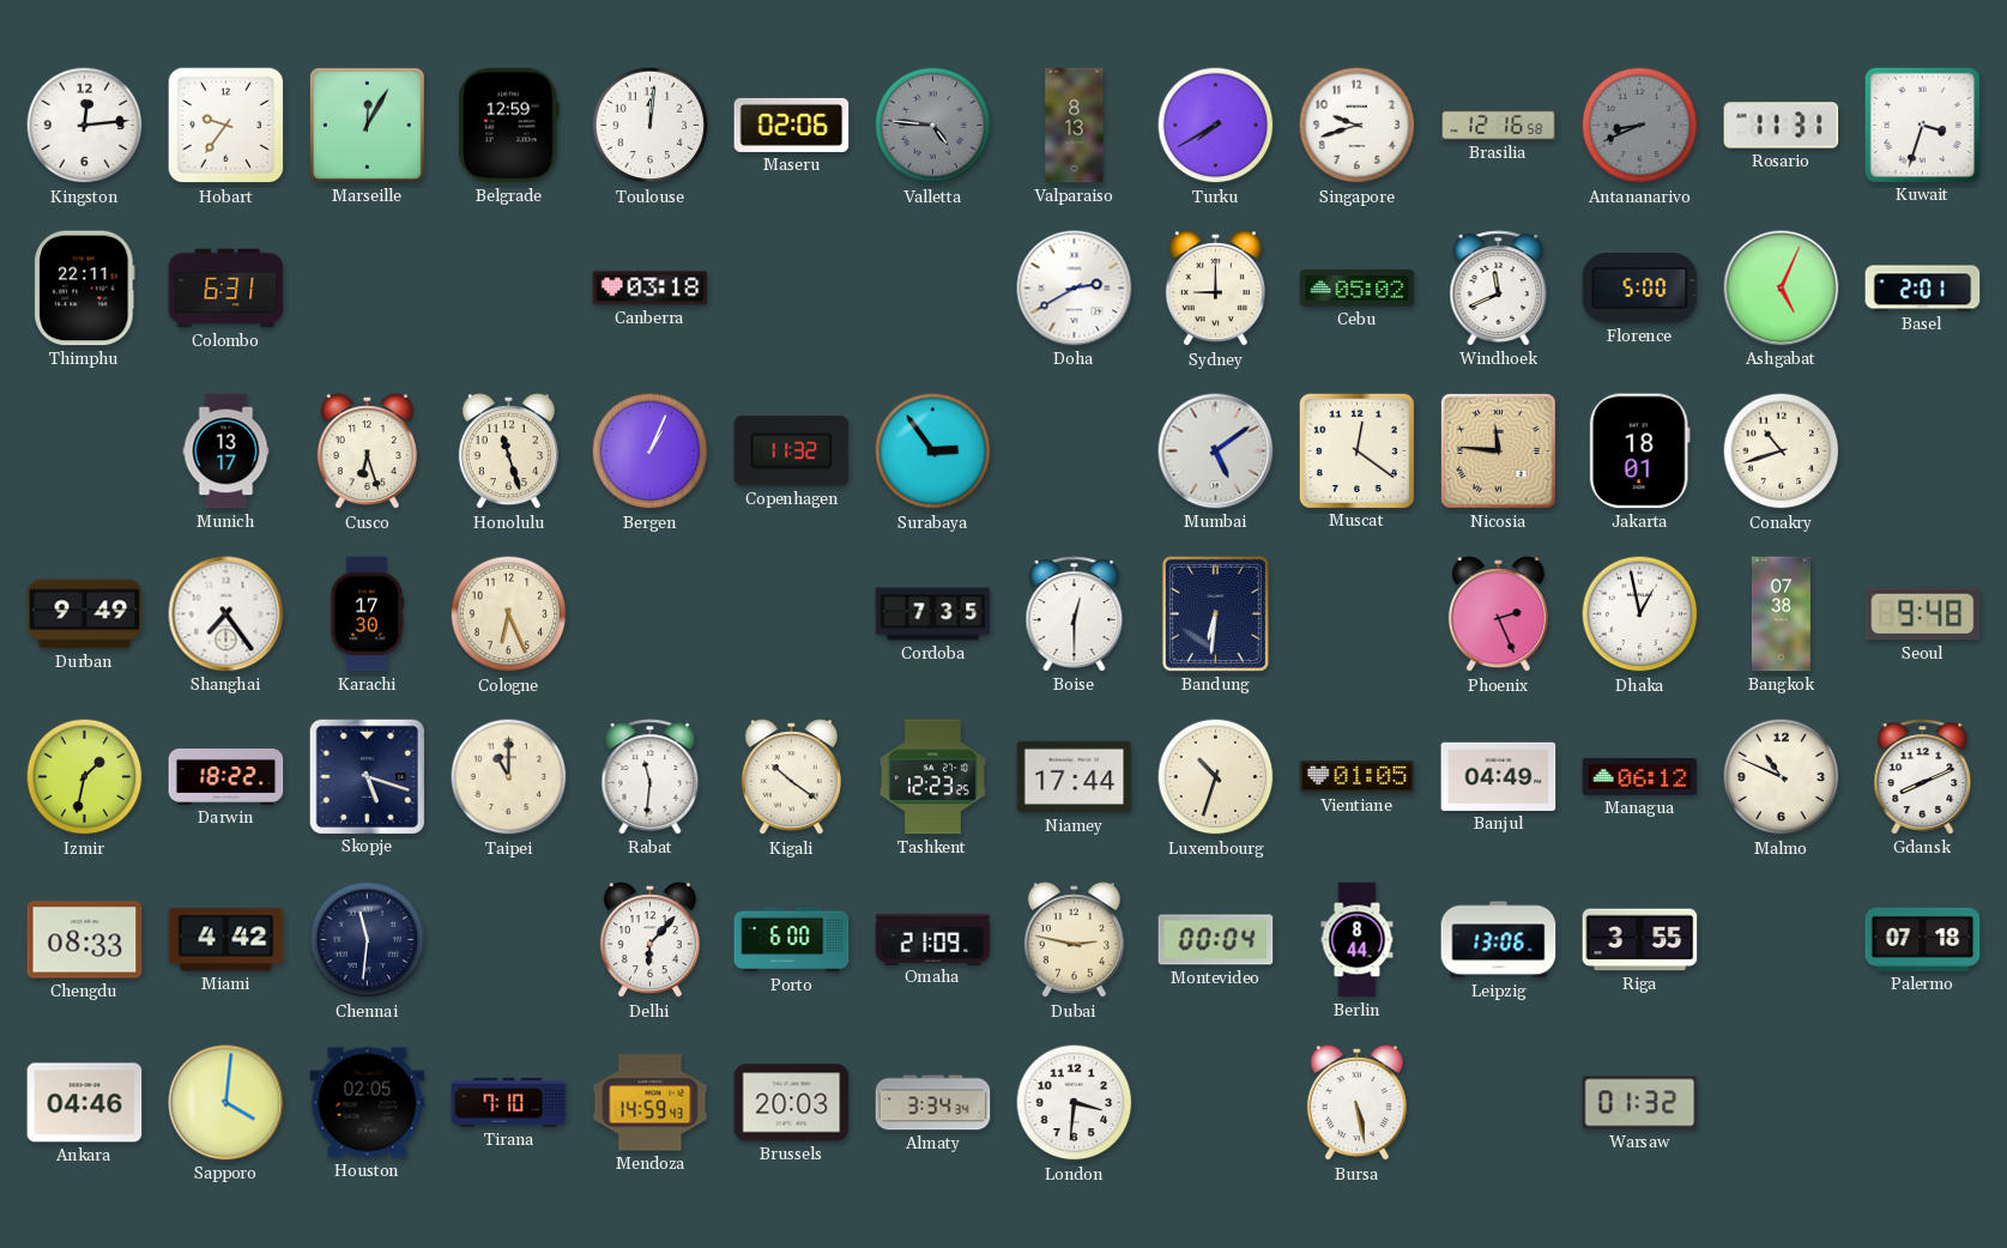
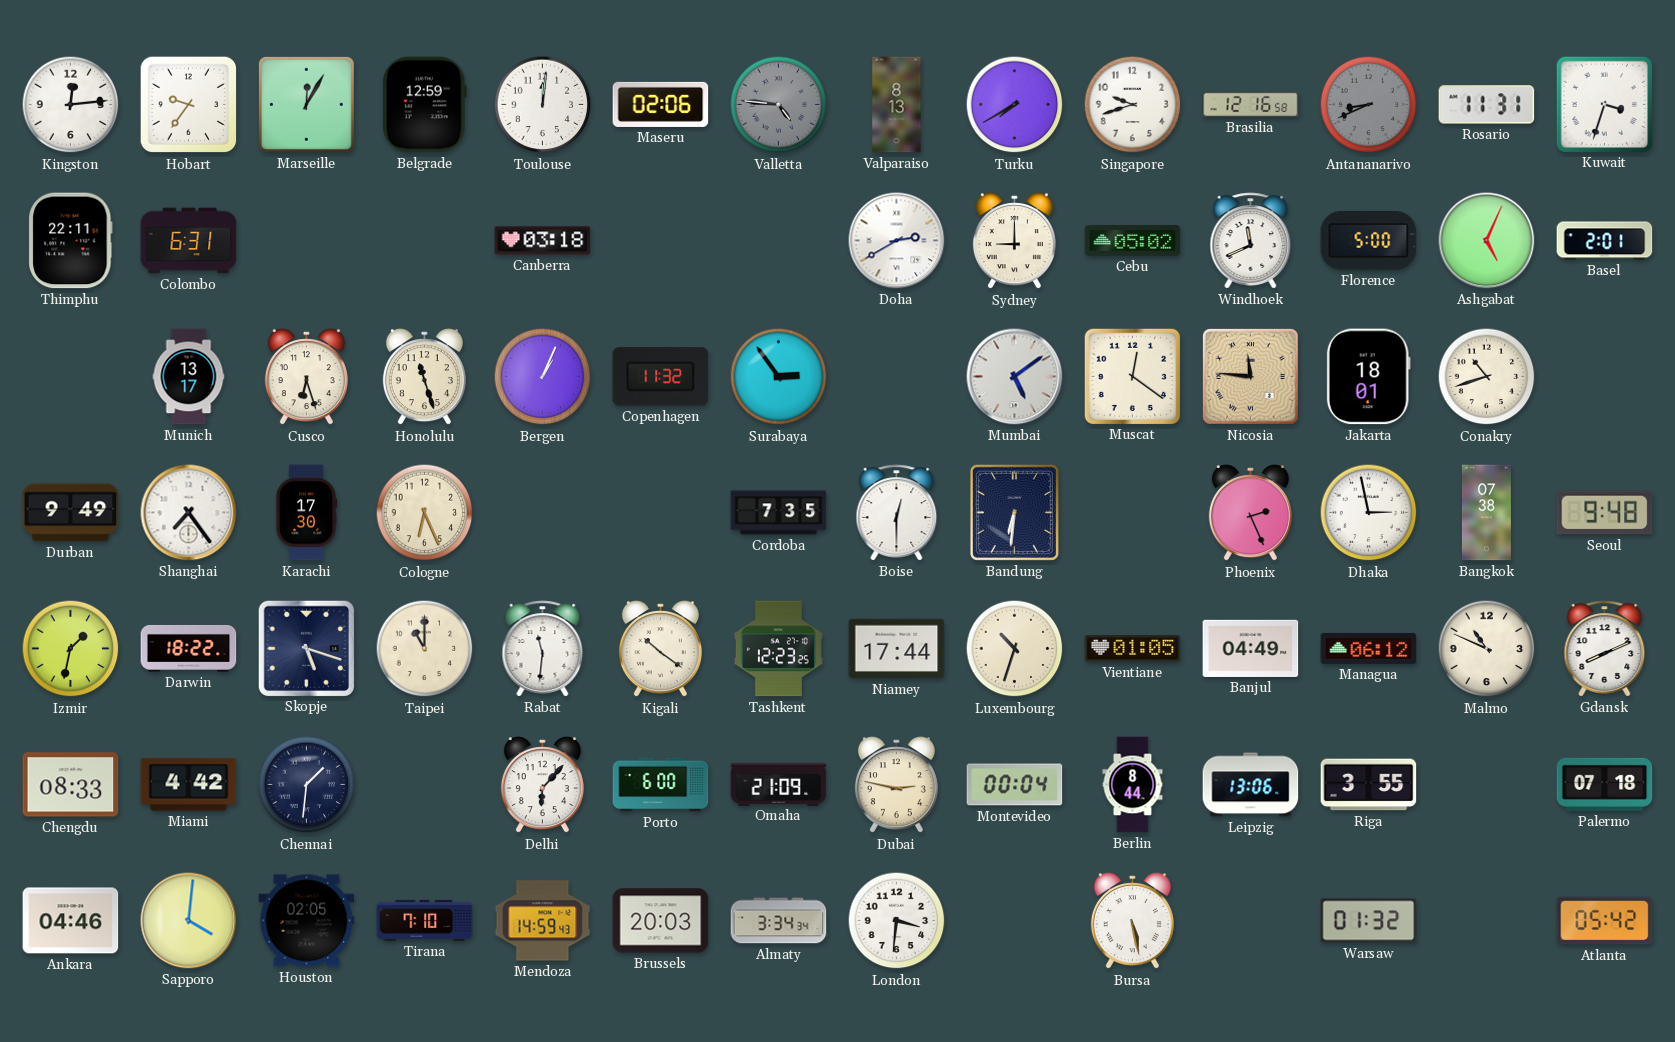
Dhaka: 12:58 -> 2:58 (1369, 513)
Chennai: 11:31 -> 1:31 (307, 785)
Atlanta: none -> 05:42 (1605, 921)
